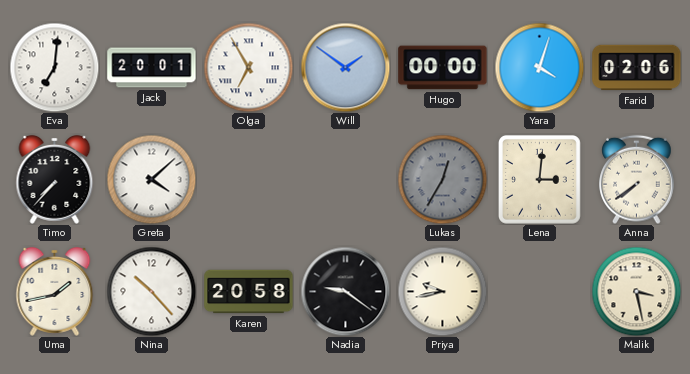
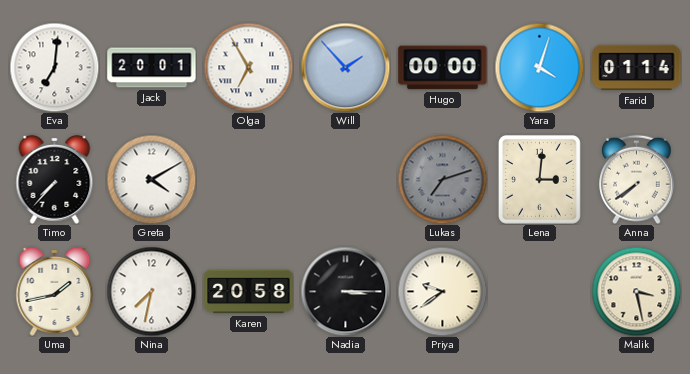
Will: 1:51 -> 1:53 (345, 67)
Farid: 02:06 -> 01:14 (637, 68)
Greta: 4:08 -> 4:10 (151, 179)
Lukas: 12:35 -> 7:12 (442, 179)
Nina: 10:23 -> 7:32 (151, 291)
Nadia: 9:21 -> 3:15 (345, 291)
Priya: 9:43 -> 9:39 (442, 291)
